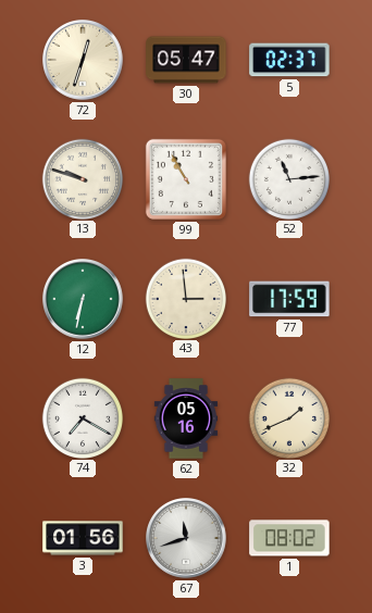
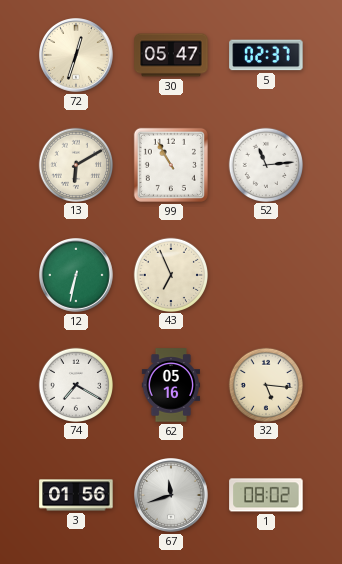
13: 9:48 -> 6:10 (75, 164)
43: 2:59 -> 6:56 (170, 274)
77: 17:59 -> none (289, 299)
32: 1:41 -> 5:16 (265, 384)
